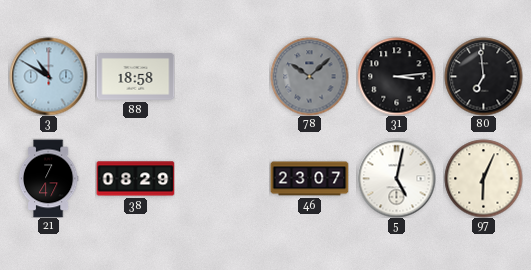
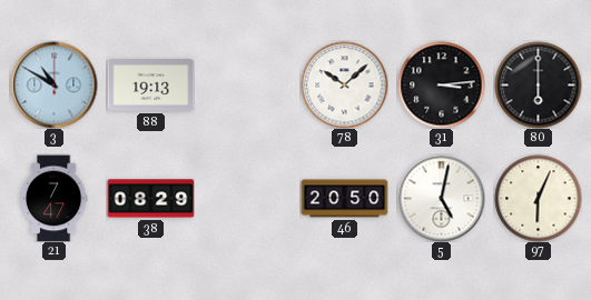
88: 18:58 -> 19:13 (150, 86)
78 dial: grey -> white (344, 84)
80: 6:59 -> 6:00 (538, 84)
46: 23:07 -> 20:50 (344, 199)
